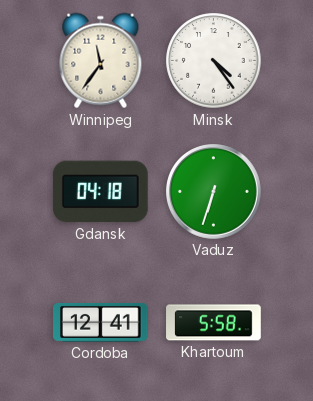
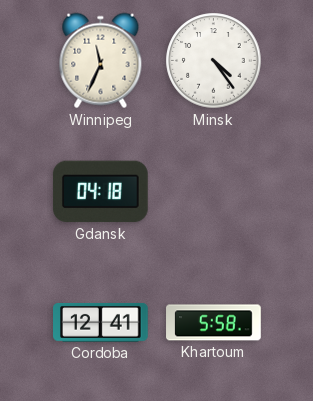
Winnipeg: 11:36 -> 11:34 (101, 61)
Vaduz: 6:33 -> none (214, 192)
